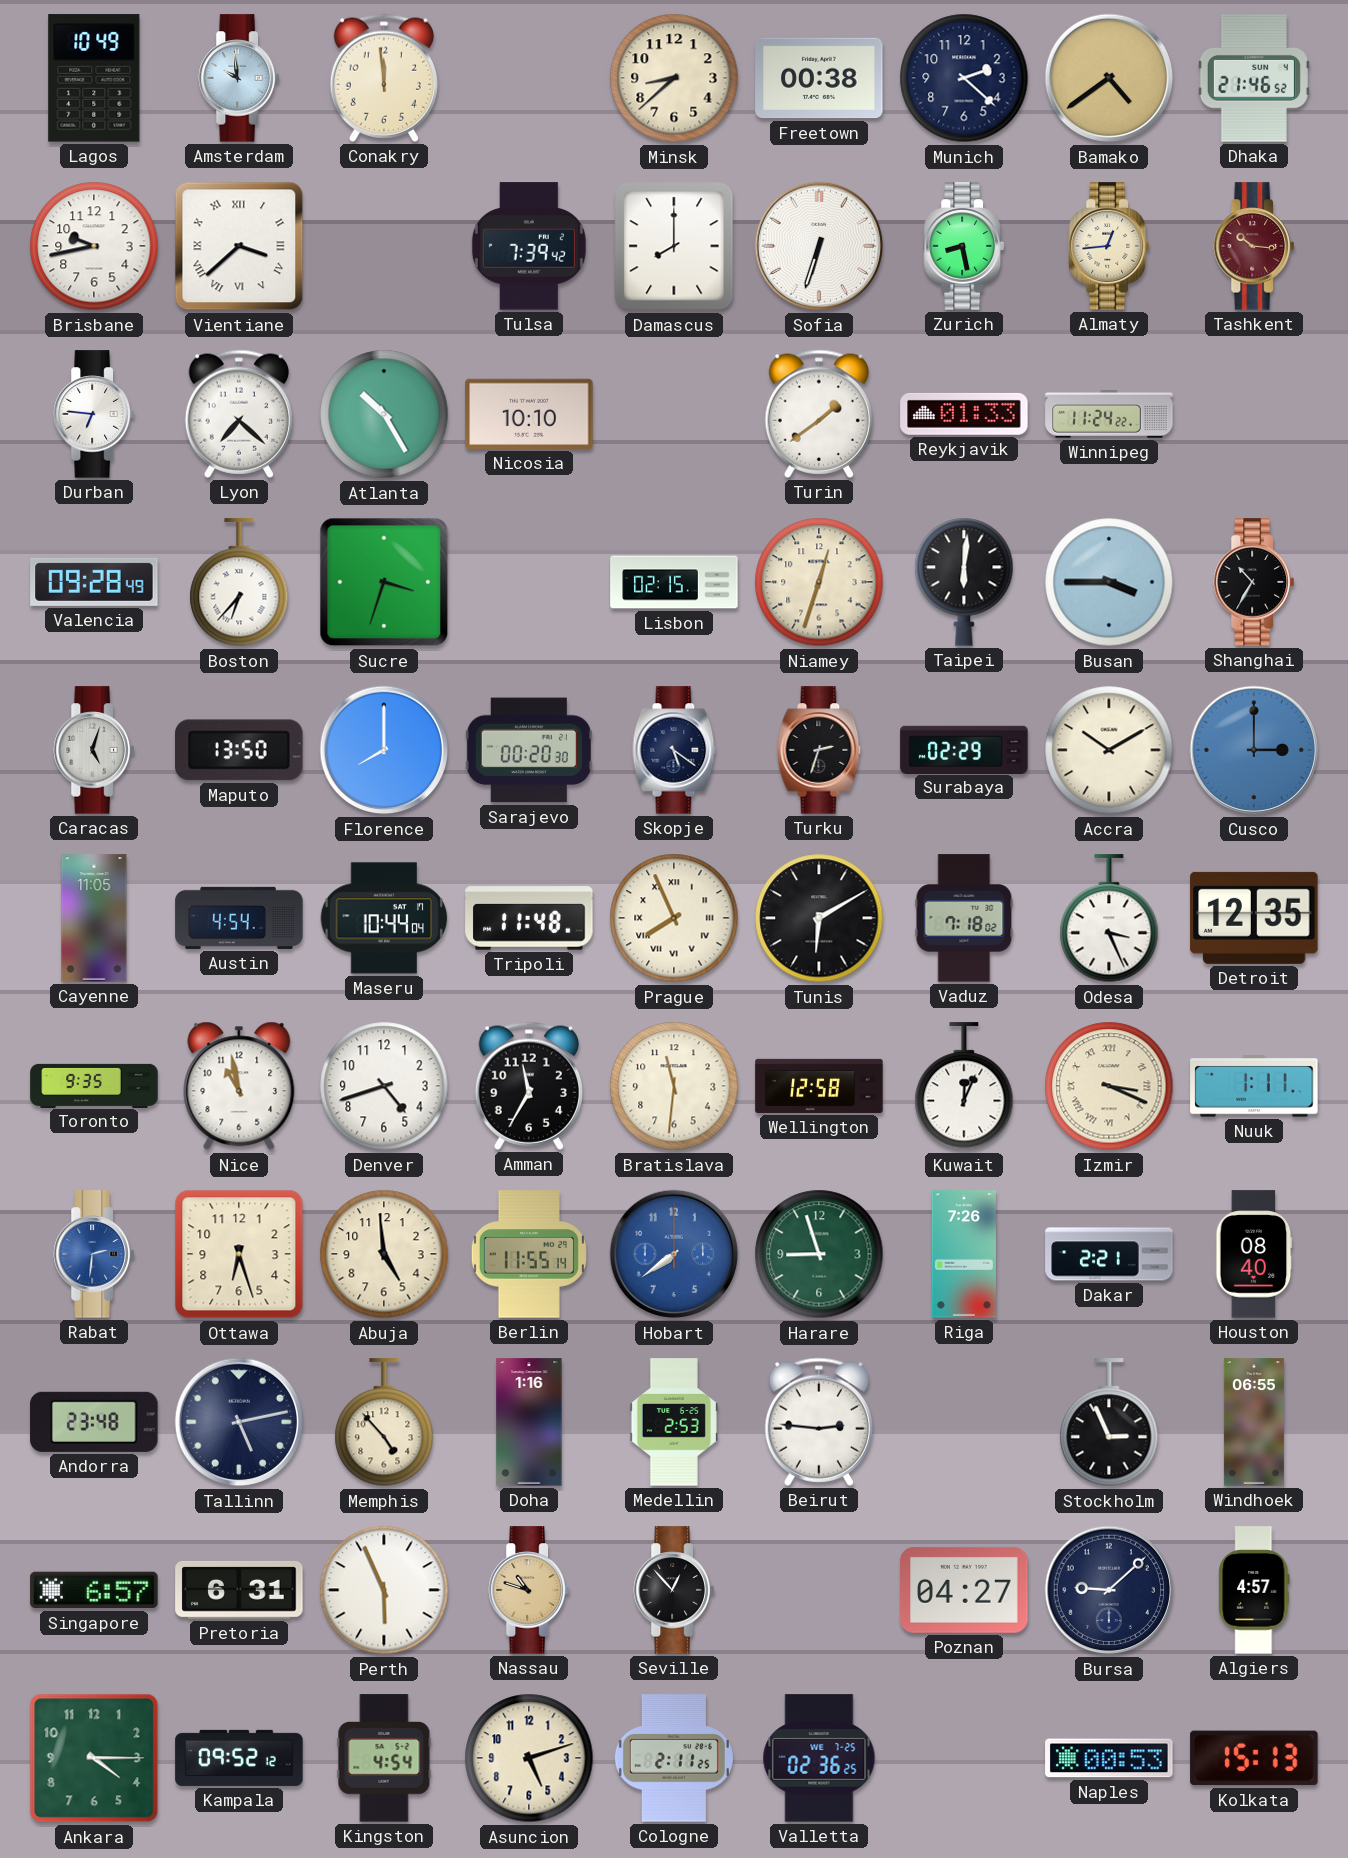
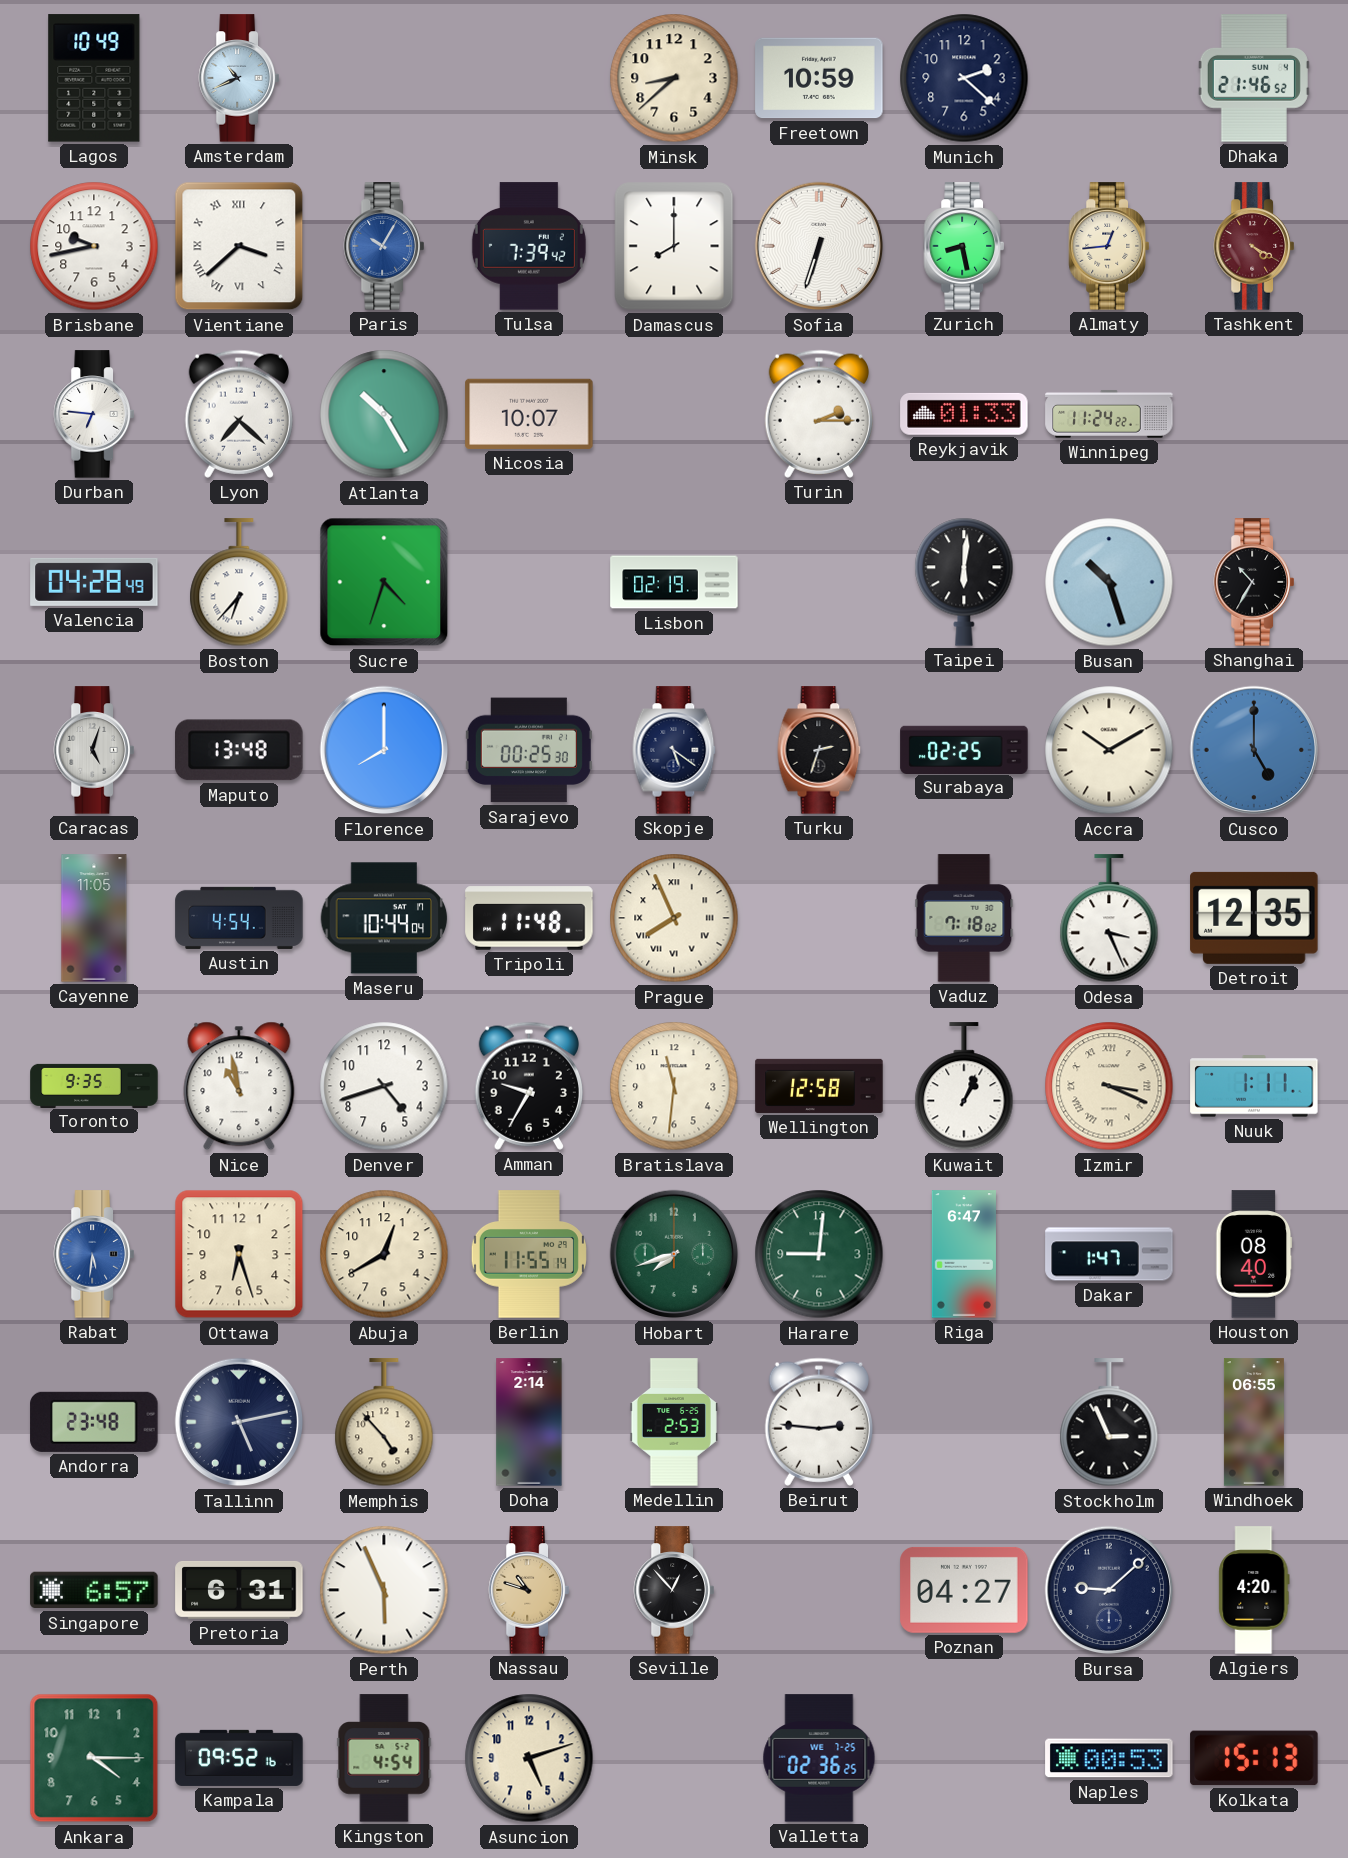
Amsterdam: 9:59 -> 10:41 (239, 78)
Conakry: 11:59 -> none (384, 78)
Freetown: 00:38 -> 10:59 (819, 78)
Bamako: 4:39 -> none (1109, 78)
Paris: none -> 10:05 (384, 246)
Tashkent: 10:16 -> 4:20 (1254, 246)
Nicosia: 10:10 -> 10:07 (529, 414)
Turin: 1:39 -> 2:15 (819, 414)
Valencia: 09:28 -> 04:28 (94, 582)
Sucre: 3:33 -> 4:33 (384, 582)
Lisbon: 02:15 -> 02:19 (674, 582)
Niamey: 12:33 -> none (819, 582)
Busan: 3:45 -> 10:27 (1109, 582)
Maputo: 13:50 -> 13:48 (239, 750)
Sarajevo: 00:20 -> 00:25 (529, 750)
Surabaya: 02:29 -> 02:25 (964, 749)
Cusco: 3:00 -> 5:00 (1254, 750)
Tunis: 6:10 -> none (819, 918)
Amman: 11:35 -> 9:35 (529, 1086)
Kuwait: 12:04 -> 1:04 (964, 1087)
Rabat: 2:31 -> 5:31 (94, 1254)
Abuja: 4:59 -> 12:40 (384, 1254)
Hobart: 7:39 -> 7:42 (674, 1254)
Hobart dial: blue -> green (674, 1254)
Harare: 8:57 -> 9:01 (819, 1254)
Riga: 7:26 -> 6:47 (964, 1254)
Dakar: 2:21 -> 1:47 (1109, 1254)
Doha: 1:16 -> 2:14 (529, 1422)
Algiers: 4:57 -> 4:20 (1254, 1590)
Kampala: 09:52:12 -> 09:52:16 (239, 1758)
Cologne: 2:11 -> none (674, 1758)
